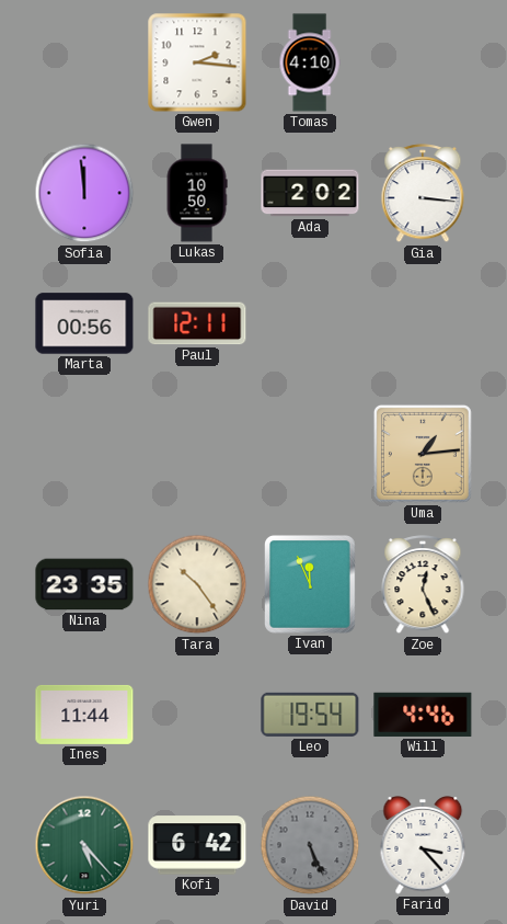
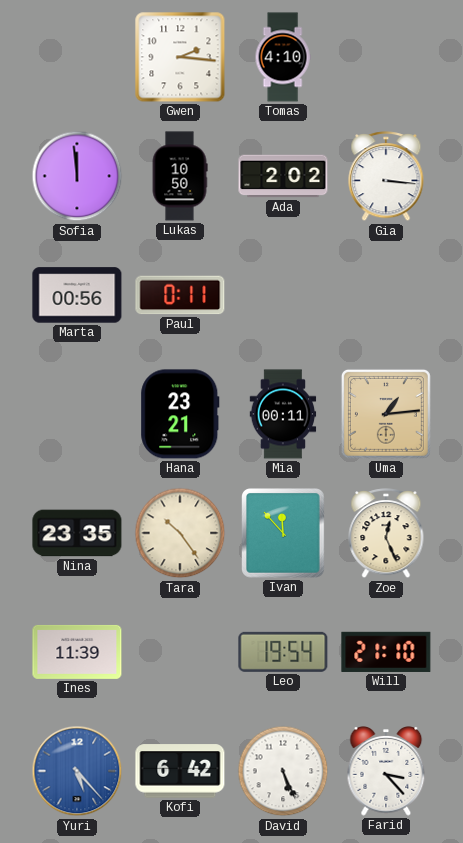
Paul: 12:11 -> 0:11 (180, 295)
Hana: none -> 23:21 (180, 414)
Mia: none -> 00:11 (283, 414)
Ivan: 11:56 -> 11:53 (284, 534)
Ines: 11:44 -> 11:39 (77, 652)
Will: 4:46 -> 21:10 (386, 652)
Yuri dial: green -> blue (77, 771)
David dial: grey -> white (283, 771)
